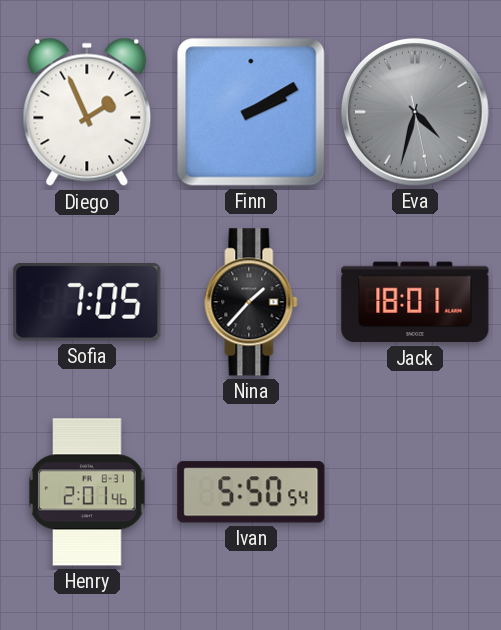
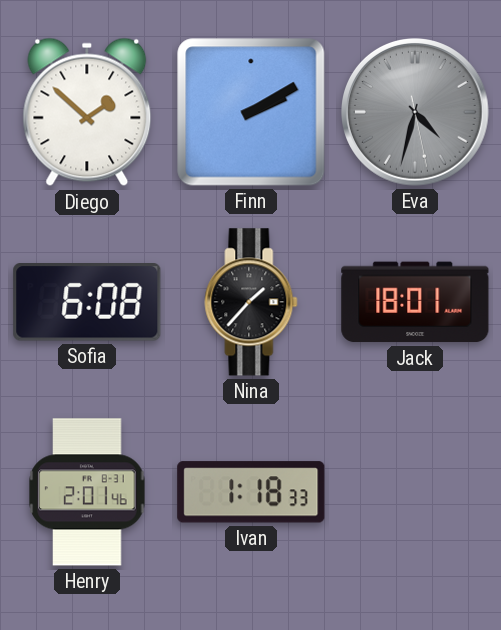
Diego: 1:56 -> 1:52 (87, 112)
Sofia: 7:05 -> 6:08 (87, 302)
Ivan: 5:50 -> 1:18 (251, 492)
